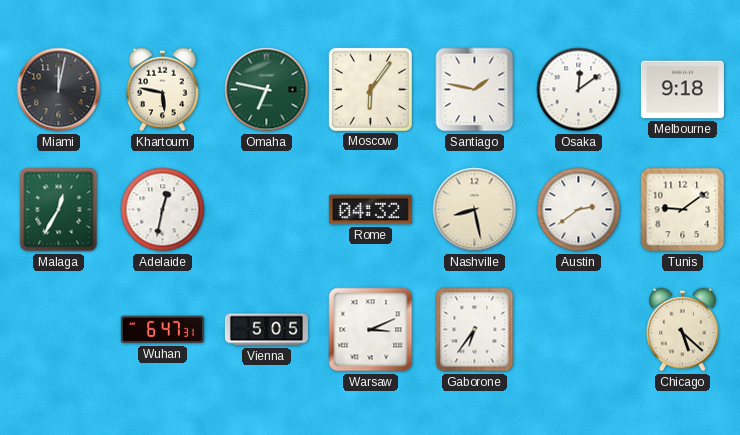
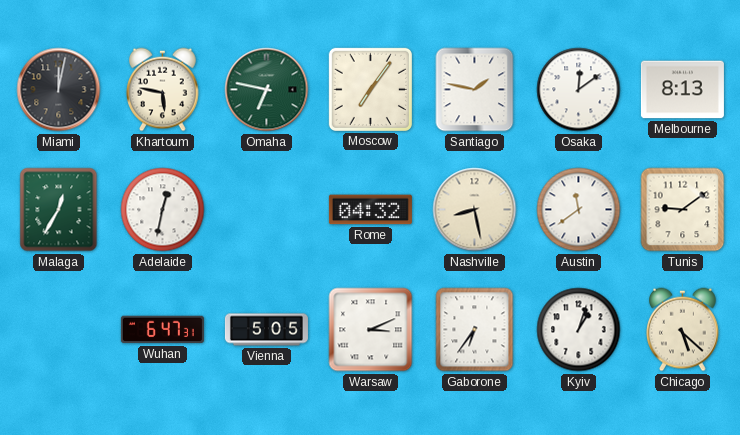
Moscow: 6:06 -> 7:06 (370, 89)
Melbourne: 9:18 -> 8:13 (682, 90)
Austin: 2:39 -> 11:39 (579, 210)
Kyiv: none -> 1:03 (579, 330)
